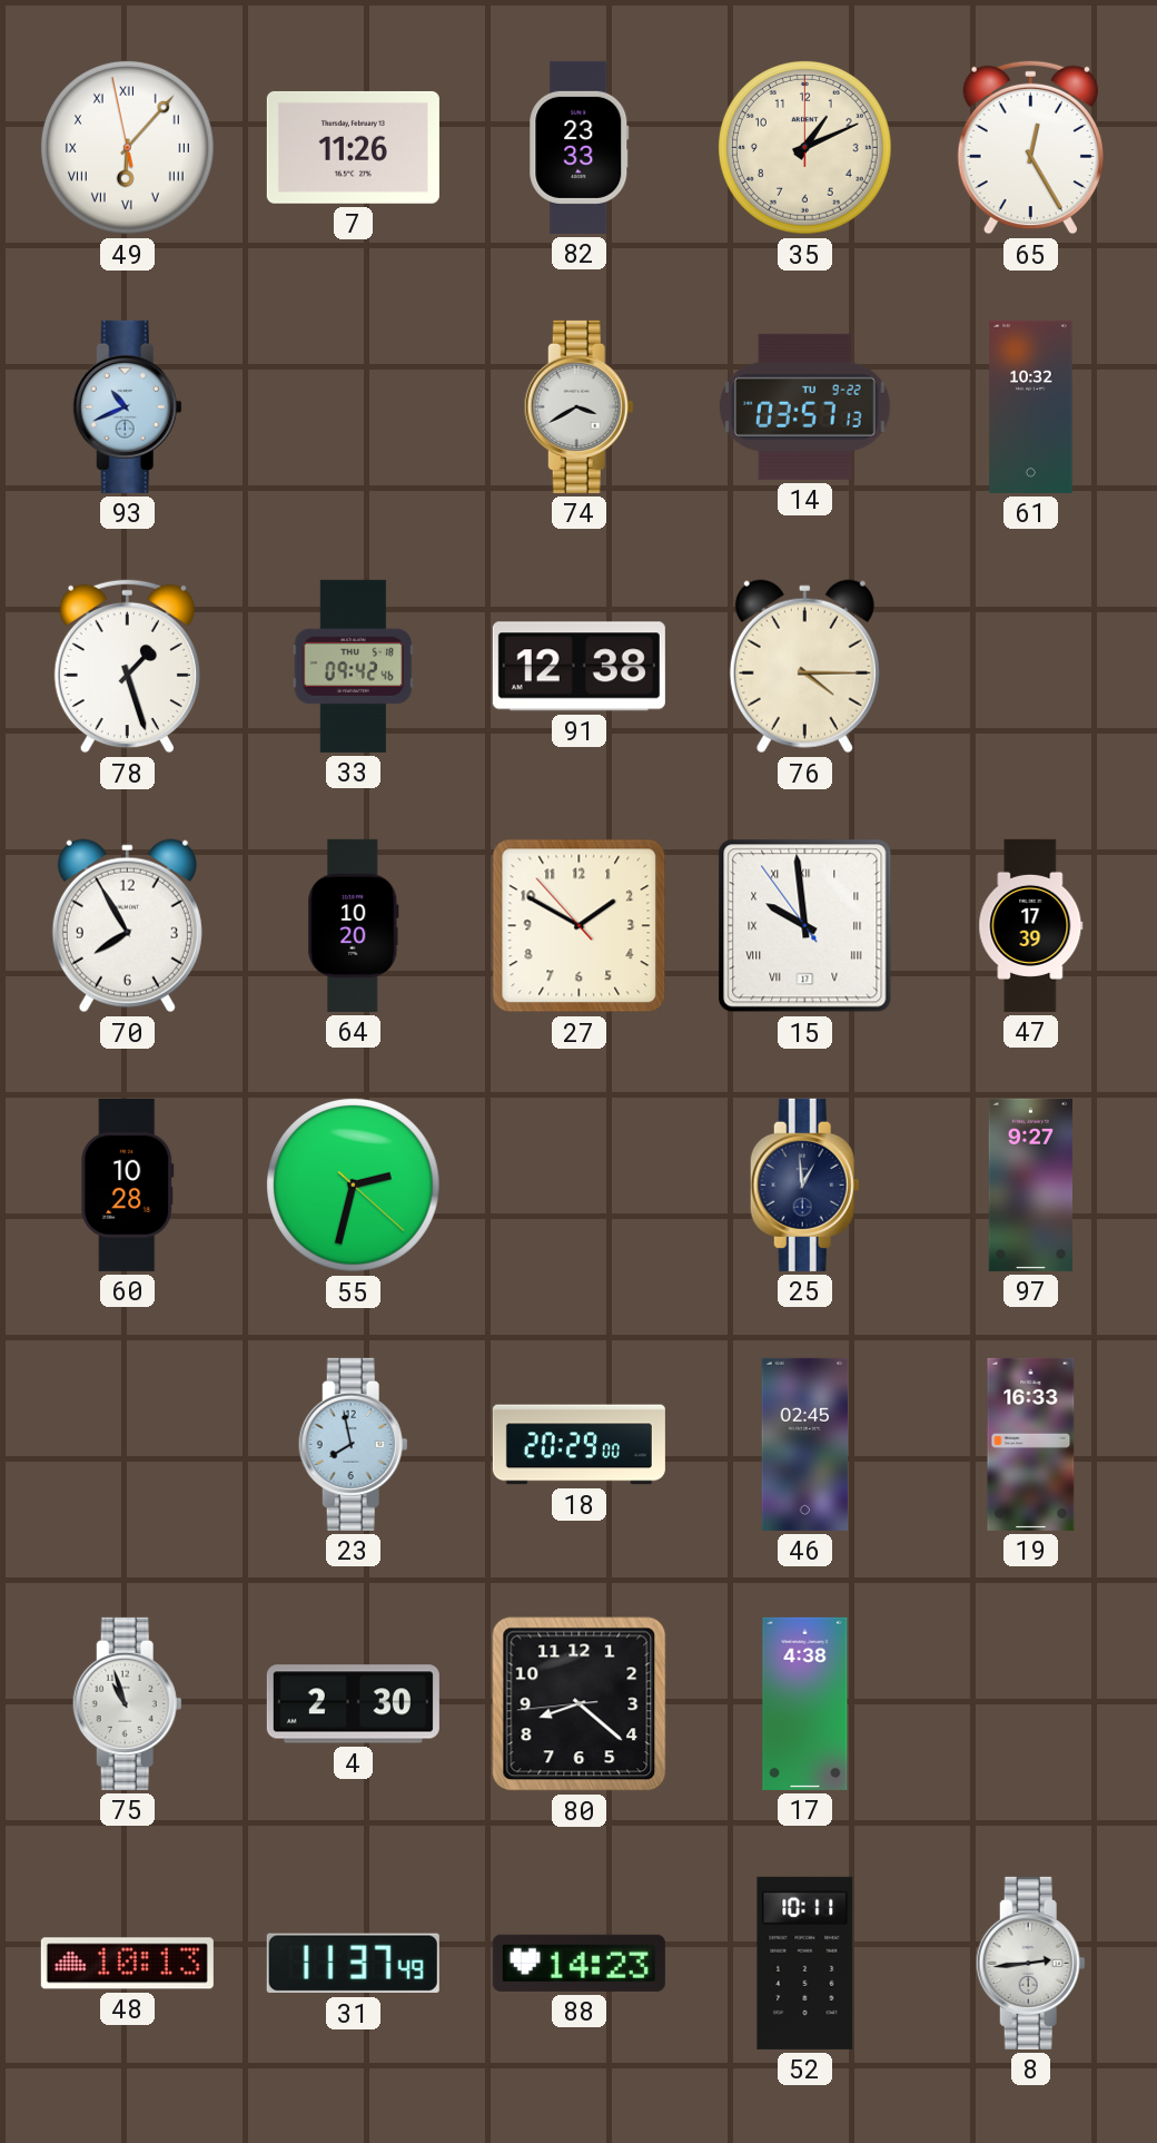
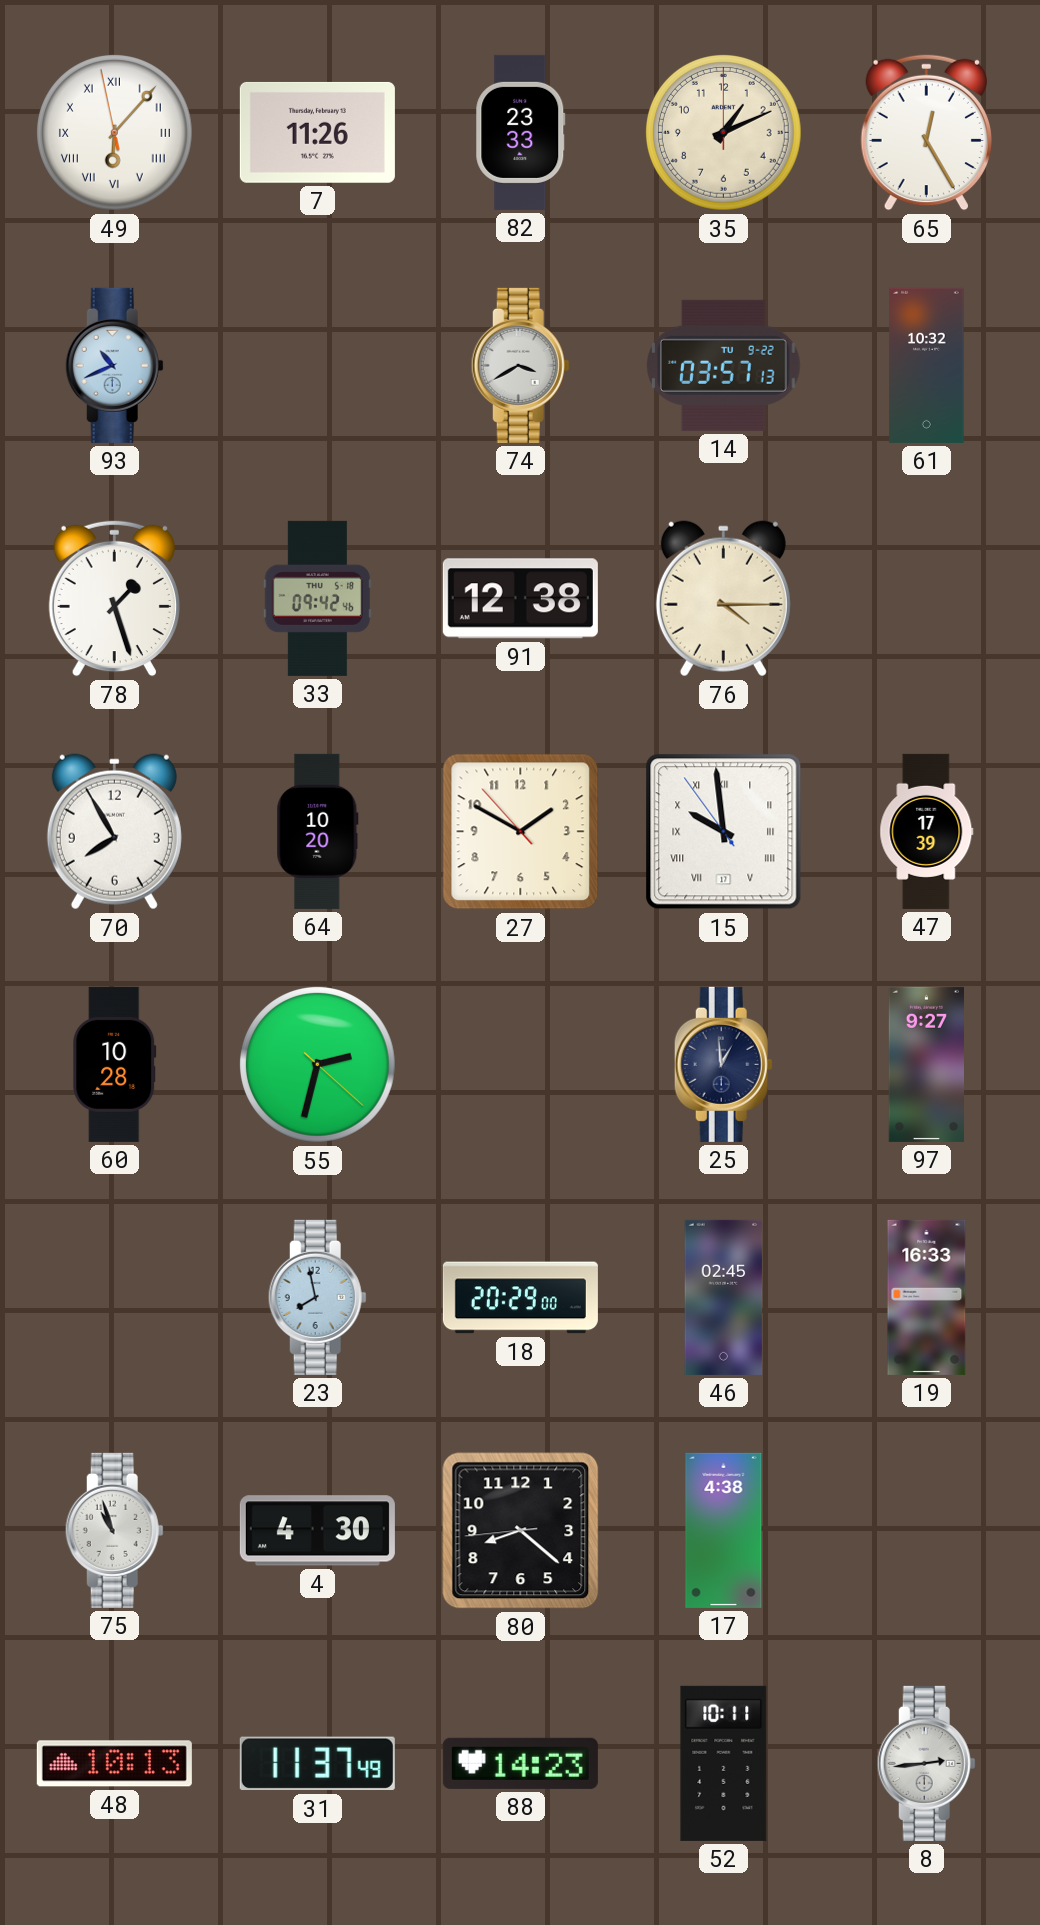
4: 2:30 -> 4:30 (317, 1531)
